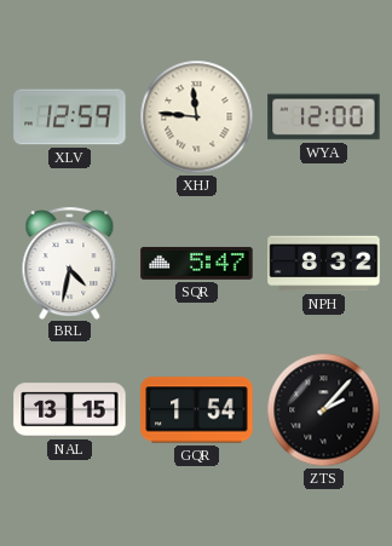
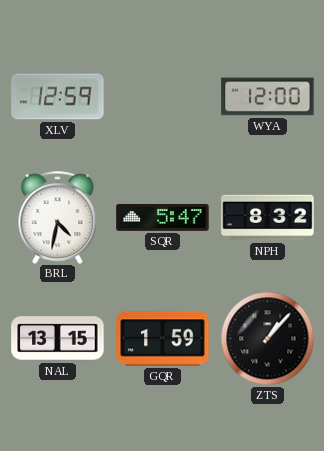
XHJ: 11:46 -> none (197, 117)
GQR: 1:54 -> 1:59 (163, 339)
ZTS: 2:07 -> 1:07 (268, 339)
